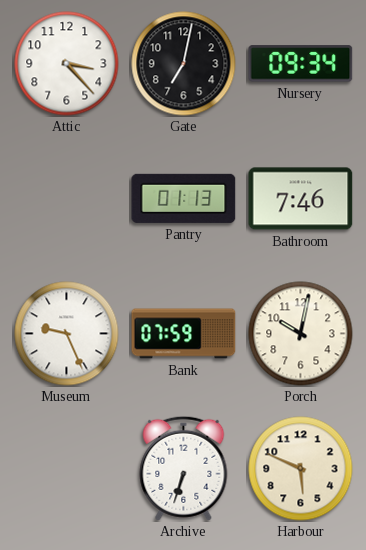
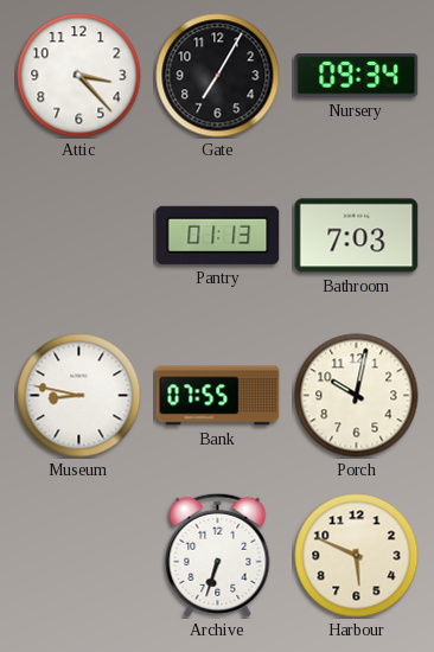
Gate: 7:02 -> 7:05 (218, 76)
Bathroom: 7:46 -> 7:03 (357, 236)
Museum: 9:26 -> 8:47 (79, 396)
Bank: 07:59 -> 07:55 (218, 396)
